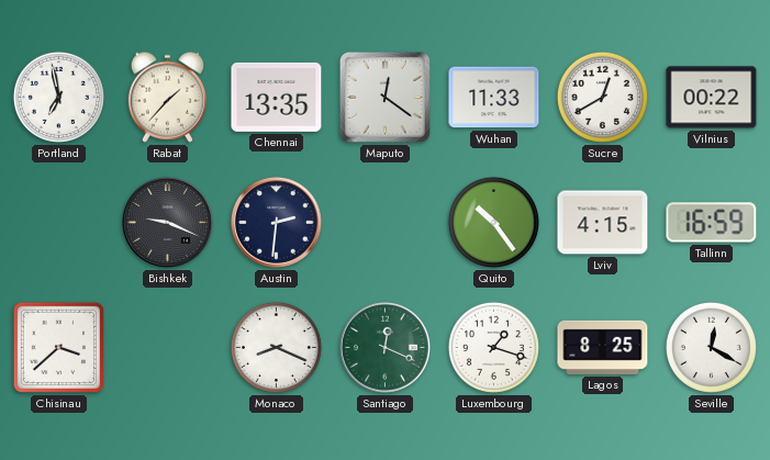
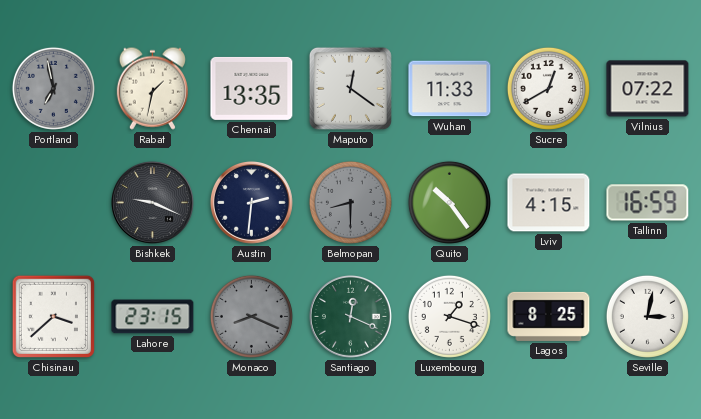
Portland dial: white -> grey (53, 88)
Rabat: 1:37 -> 1:32 (152, 88)
Vilnius: 00:22 -> 07:22 (648, 89)
Belmopan: none -> 8:30 (350, 202)
Lahore: none -> 23:15 (153, 317)
Monaco dial: white -> grey (251, 316)
Seville: 12:20 -> 3:02 (647, 316)
